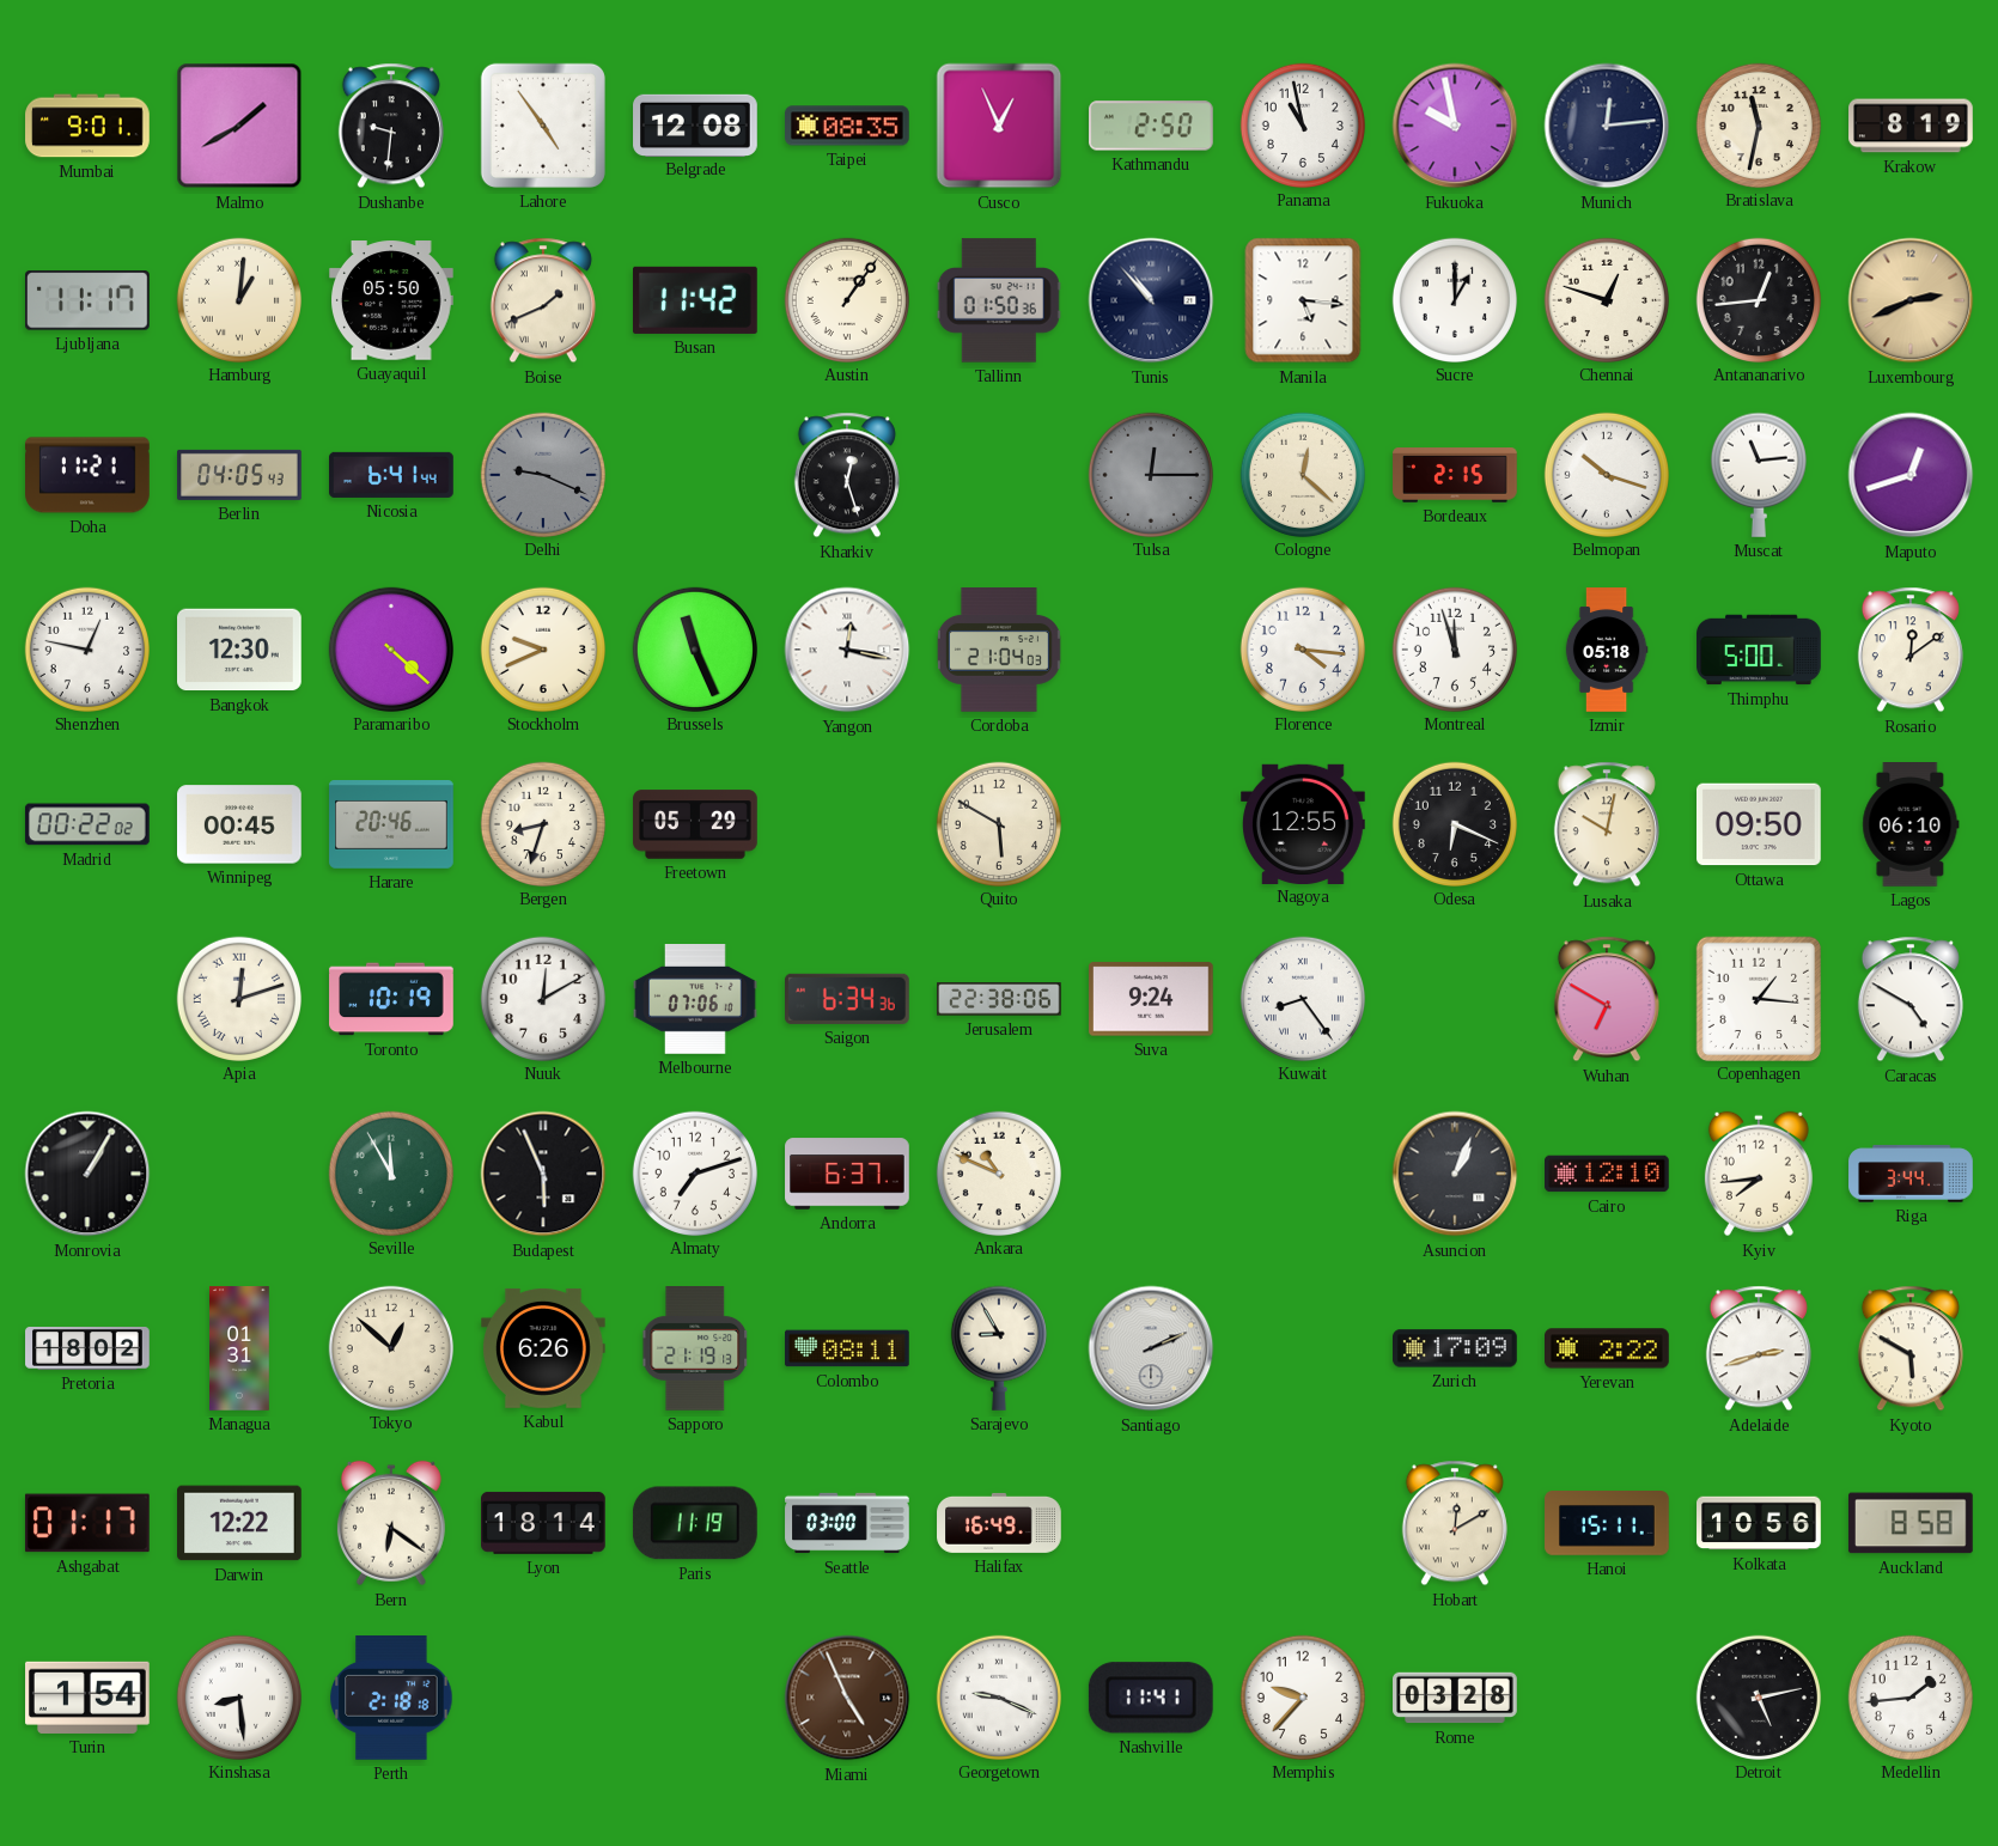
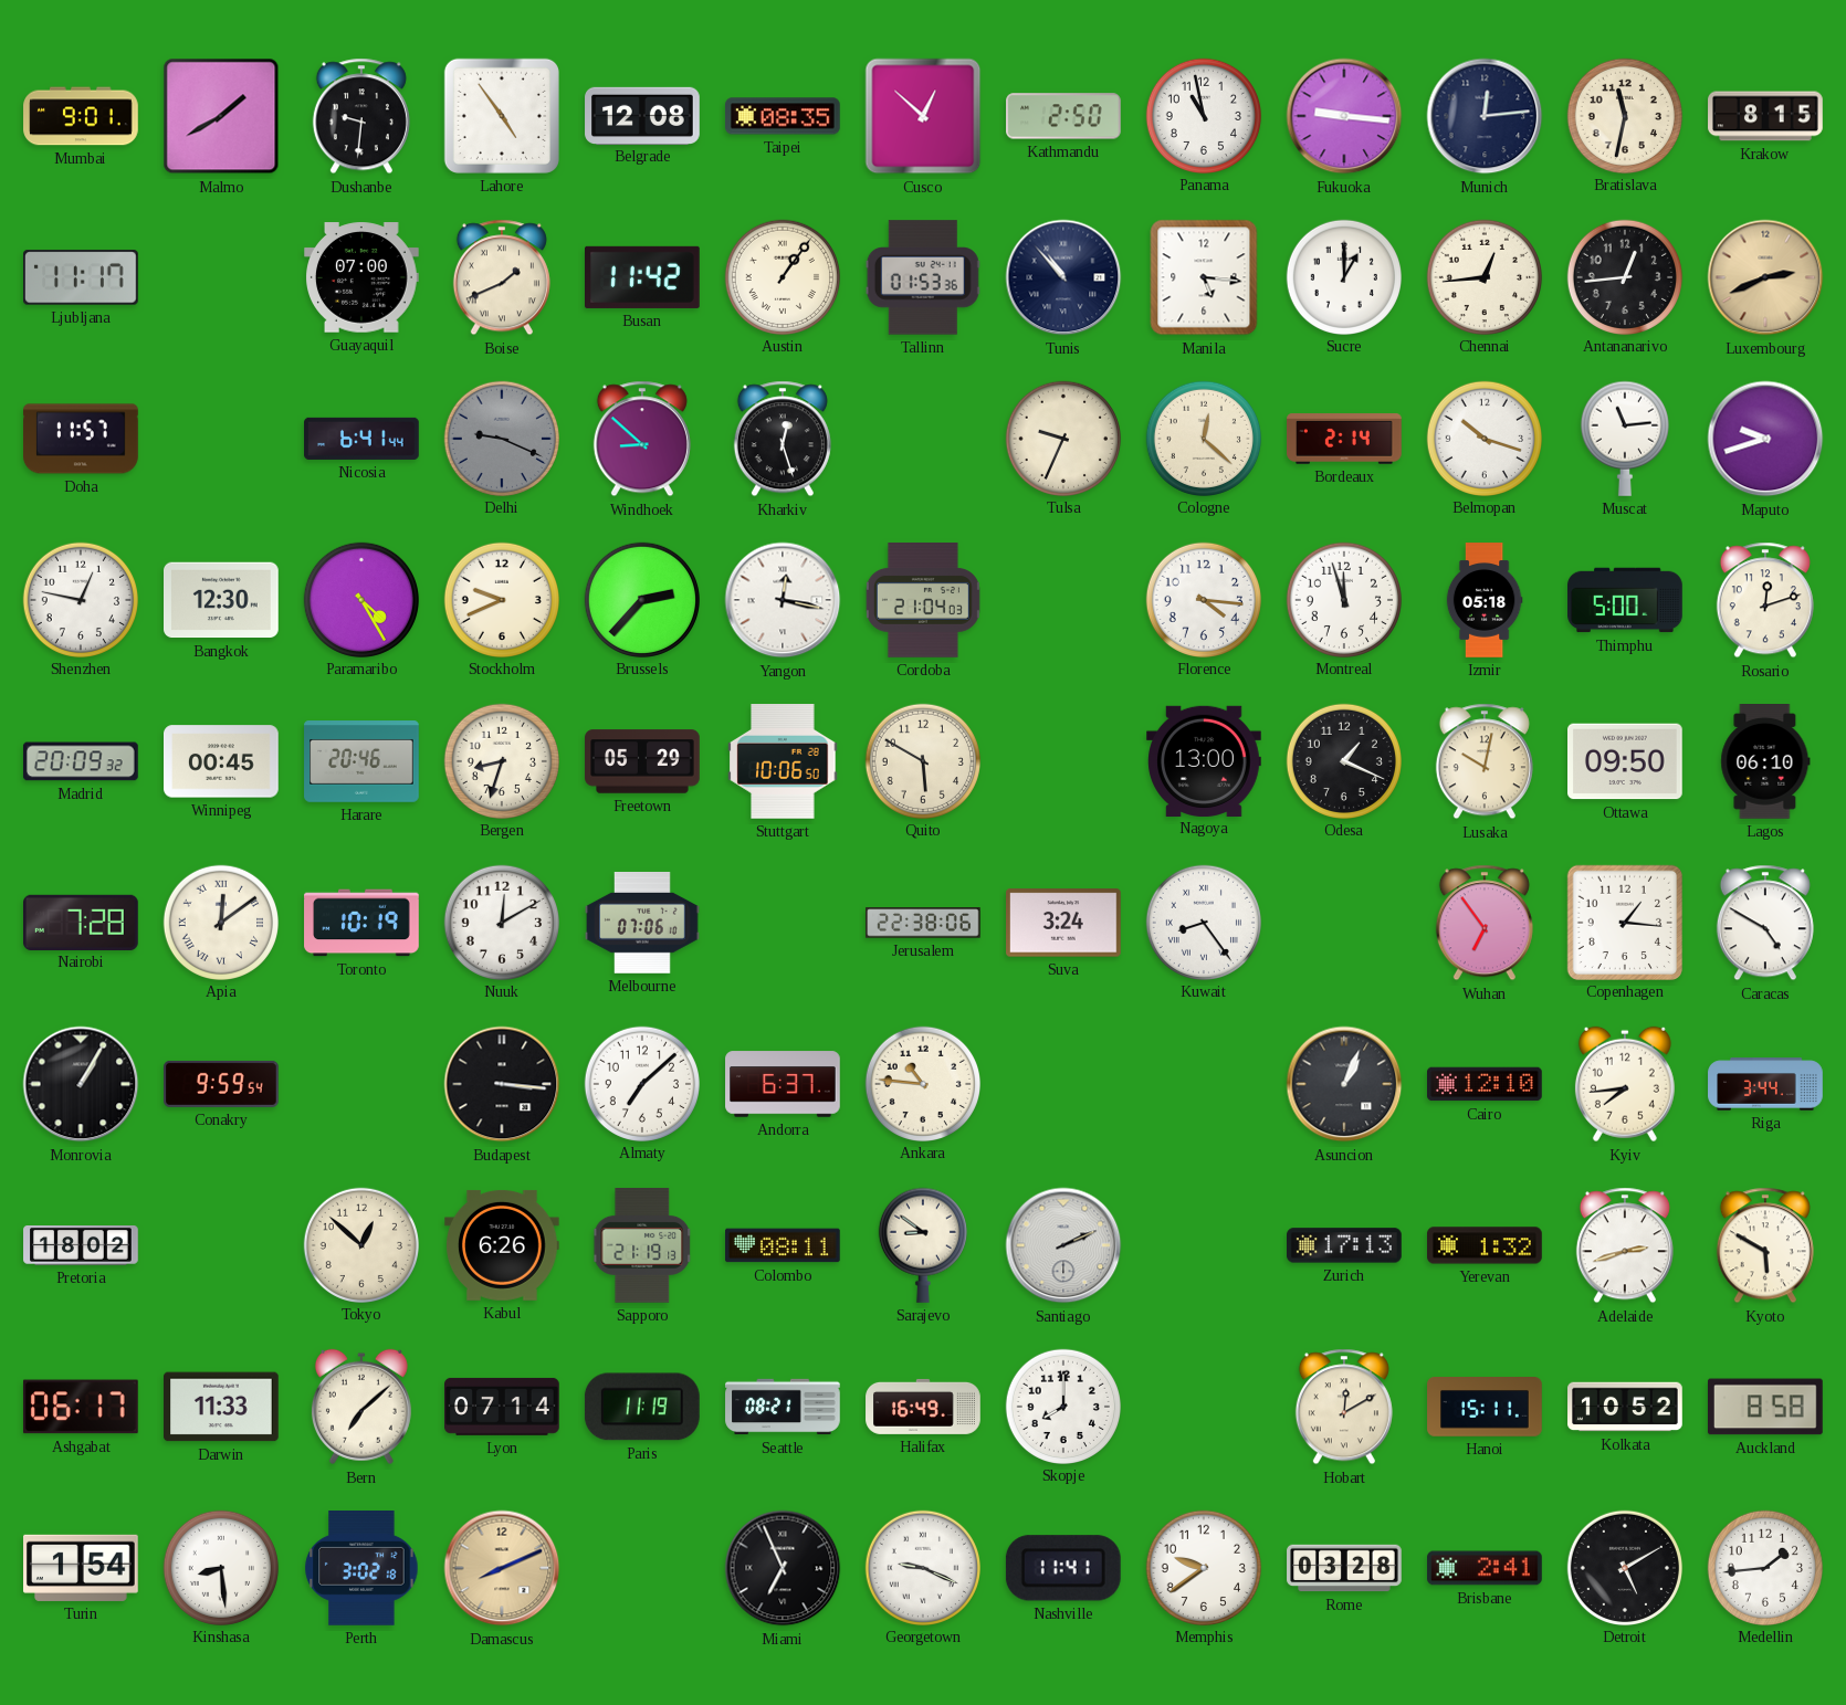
Cusco: 12:56 -> 12:52 (923, 116)
Fukuoka: 9:58 -> 9:16 (1344, 116)
Krakow: 8:19 -> 8:15 (1765, 116)
Hamburg: 1:01 -> none (238, 299)
Guayaquil: 05:50 -> 07:00 (363, 277)
Tallinn: 01:50 -> 01:53 (923, 277)
Chennai: 12:48 -> 12:44 (1483, 276)
Doha: 11:21 -> 11:57 (82, 439)
Berlin: 04:05 -> none (239, 475)
Windhoek: none -> 8:52 (642, 439)
Tulsa: 12:15 -> 9:34 (1062, 438)
Tulsa dial: grey -> cream (1062, 438)
Bordeaux: 2:15 -> 2:14 (1344, 439)
Maputo: 12:42 -> 9:42 (1765, 439)
Paramaribo: 4:22 -> 4:25 (360, 599)
Brussels: 11:26 -> 2:37 (641, 599)
Rosario: 12:09 -> 12:12 (1765, 600)
Madrid: 00:22 -> 20:09 (81, 761)
Stuttgart: none -> 10:06 (783, 762)
Nagoya: 12:55 -> 13:00 (1205, 760)
Odesa: 6:19 -> 1:19 (1343, 760)
Nairobi: none -> 7:28 (82, 922)
Apia: 12:12 -> 12:09 (220, 922)
Saigon: 6:34 -> none (848, 999)
Suva: 9:24 -> 3:24 (1064, 923)
Wuhan: 6:50 -> 6:54 (1485, 923)
Conakry: none -> 9:59 (221, 1084)
Seville: 11:55 -> none (390, 1172)
Budapest: 5:56 -> 3:16 (502, 1084)
Almaty: 7:12 -> 7:08 (641, 1083)
Ankara: 10:49 -> 10:46 (922, 1083)
Managua: 01:31 -> none (239, 1348)
Sarajevo: 8:55 -> 8:51 (923, 1245)
Zurich: 17:09 -> 17:13 (1345, 1245)
Yerevan: 2:22 -> 1:32 (1485, 1245)
Ashgabat: 01:17 -> 06:17 (81, 1407)
Darwin: 12:22 -> 11:33 (222, 1407)
Bern: 6:21 -> 7:08 (361, 1407)
Lyon: 18:14 -> 07:14 (503, 1407)
Seattle: 03:00 -> 08:21 (783, 1407)
Skopje: none -> 8:00 (1062, 1406)
Kolkata: 10:56 -> 10:52 (1625, 1407)
Perth: 2:18 -> 3:02 (361, 1569)
Damascus: none -> 8:11 (502, 1568)
Miami: 4:56 -> 6:56 (783, 1568)
Miami dial: brown -> black (783, 1568)
Memphis: 9:37 -> 9:39 (1203, 1567)
Brisbane: none -> 2:41 (1485, 1568)
Detroit: 5:13 -> 5:10 (1624, 1567)
